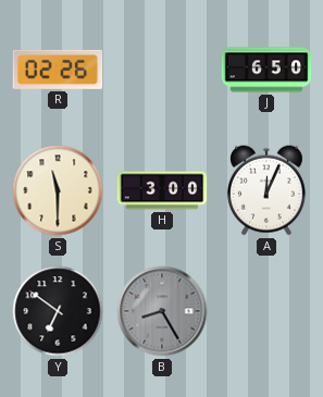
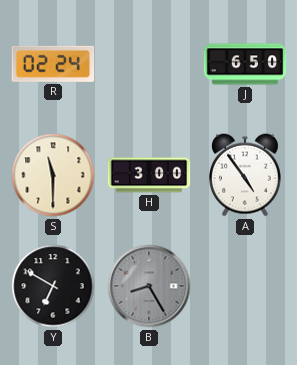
R: 02:26 -> 02:24 (53, 64)
A: 12:04 -> 4:54 (245, 175)
Y: 6:51 -> 6:50 (53, 286)
